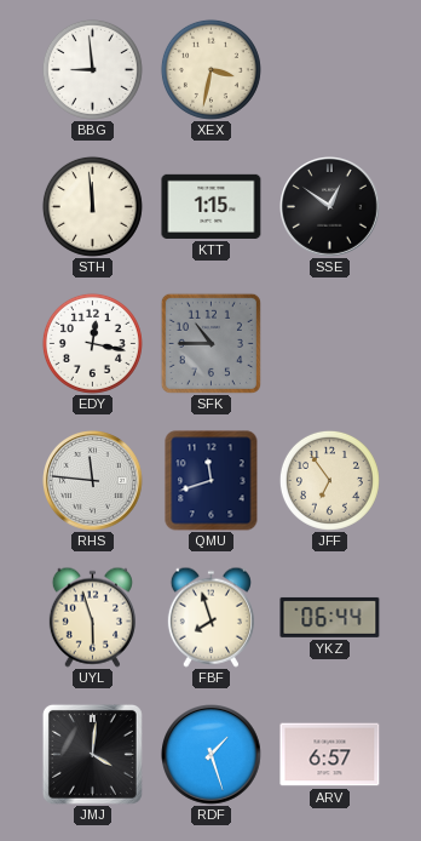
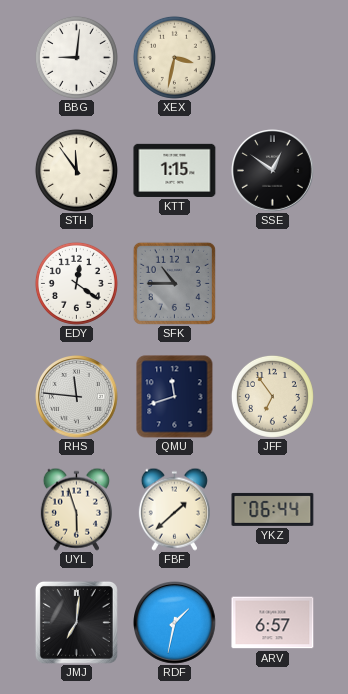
BBG: 8:59 -> 9:01 (76, 57)
STH: 11:59 -> 11:54 (76, 170)
EDY: 12:17 -> 12:21 (76, 283)
FBF: 7:57 -> 1:38 (174, 509)
JMJ: 4:01 -> 7:01 (76, 622)
RDF: 1:27 -> 1:32 (175, 623)
